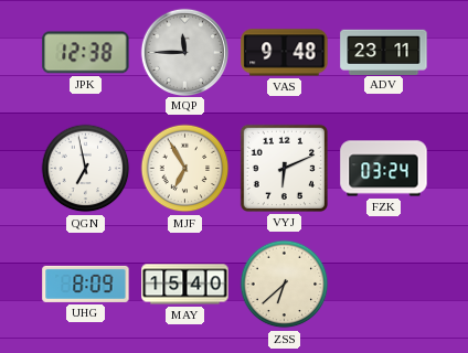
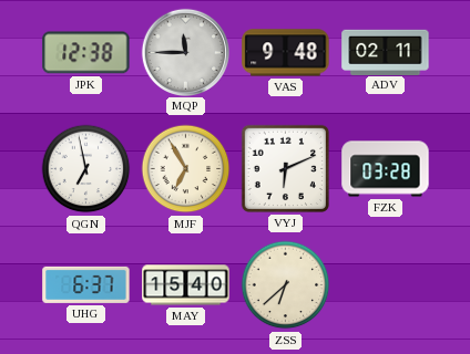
ADV: 23:11 -> 02:11 (386, 52)
FZK: 03:24 -> 03:28 (386, 169)
UHG: 8:09 -> 6:37 (86, 284)
